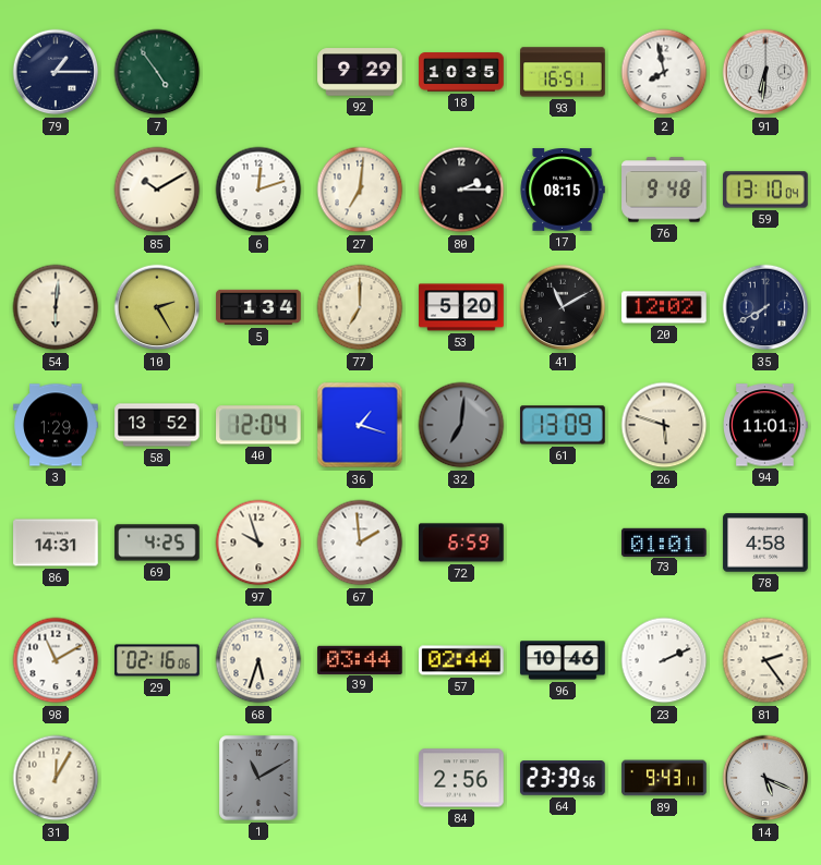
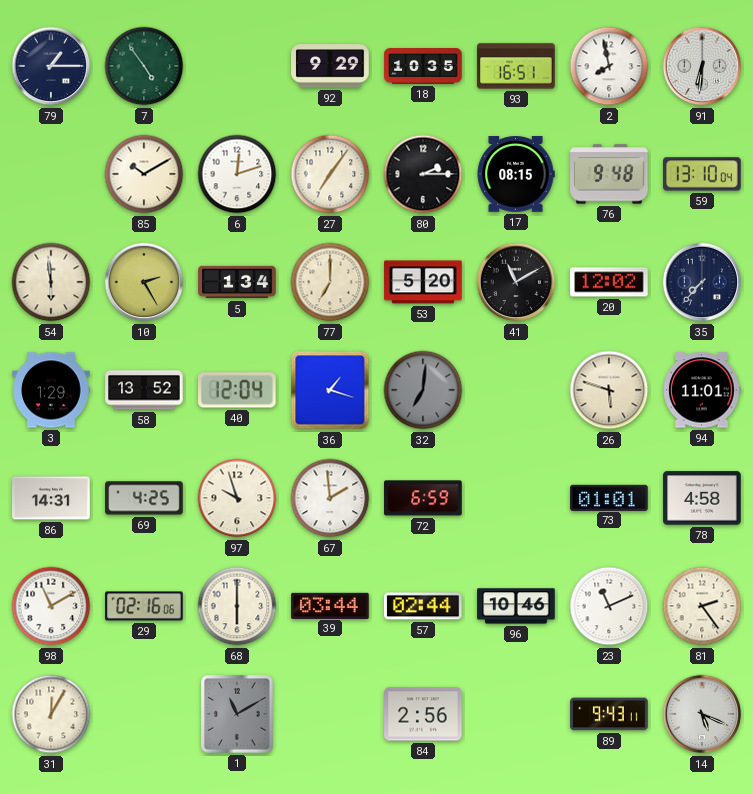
27: 7:01 -> 7:06 (330, 174)
54: 6:01 -> 5:59 (51, 282)
35: 7:40 -> 7:37 (702, 282)
61: 13:09 -> none (563, 425)
68: 5:33 -> 6:00 (237, 606)
23: 2:11 -> 11:11 (609, 606)
64: 23:39 -> none (563, 779)
